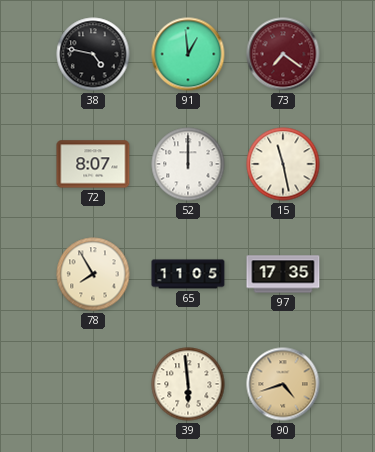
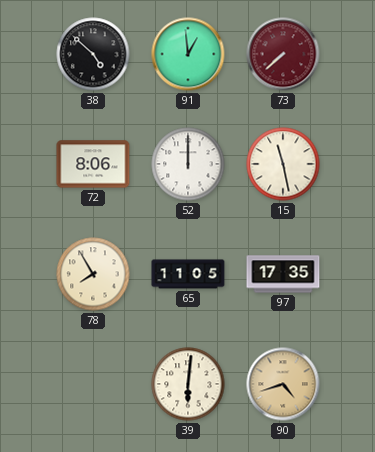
38: 4:47 -> 4:52 (93, 54)
73: 7:21 -> 7:38 (283, 54)
72: 8:07 -> 8:06 (93, 164)
39: 5:59 -> 6:01 (188, 384)
